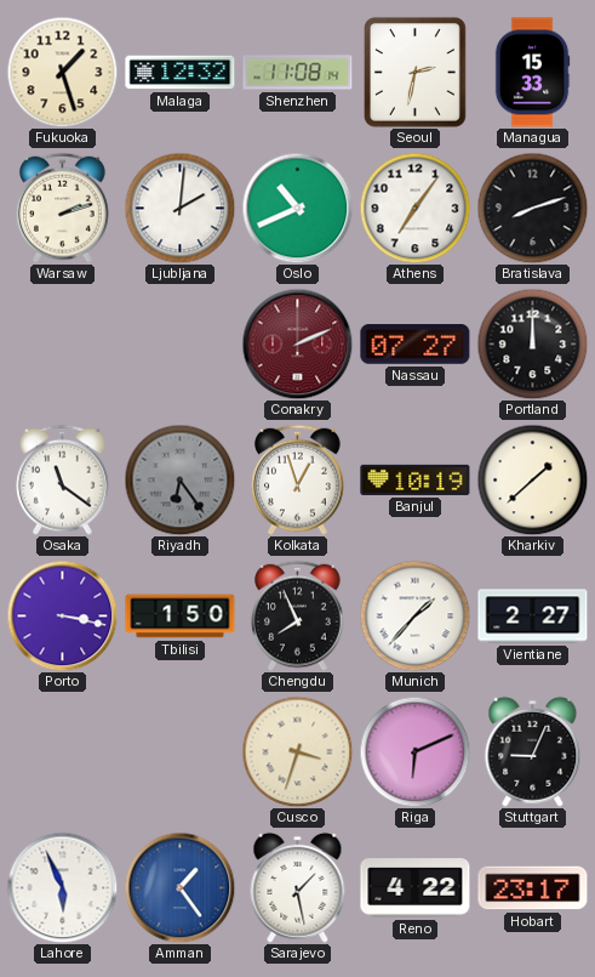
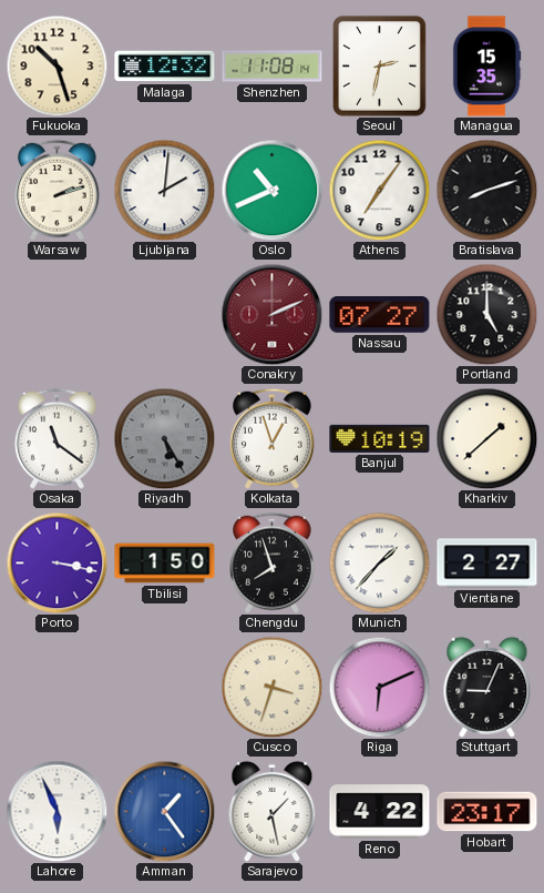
Fukuoka: 1:27 -> 10:27 (57, 65)
Managua: 15:33 -> 15:35 (486, 67)
Portland: 12:00 -> 5:00 (486, 314)
Riyadh: 6:24 -> 5:25 (164, 438)
Chengdu: 7:56 -> 7:57 (273, 562)
